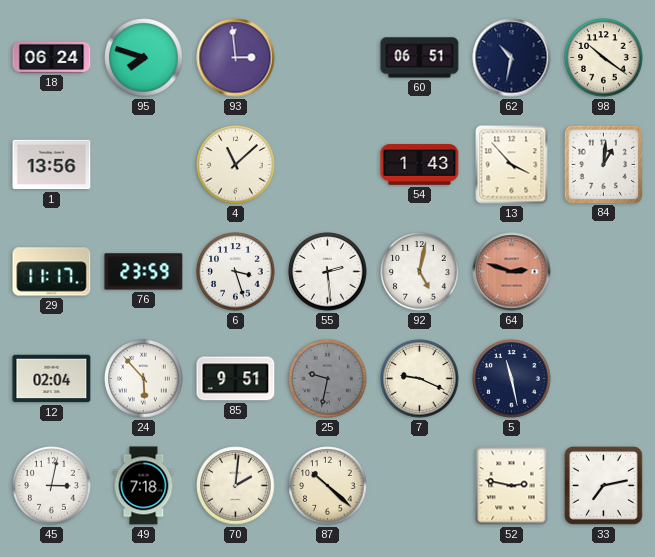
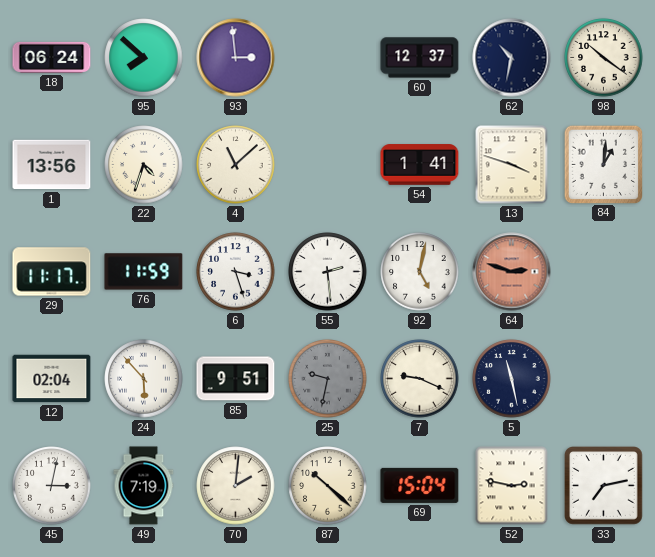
95: 7:48 -> 7:52 (144, 58)
60: 06:51 -> 12:37 (420, 58)
22: none -> 4:33 (144, 165)
54: 1:43 -> 1:41 (420, 165)
13: 3:53 -> 3:48 (512, 165)
76: 23:59 -> 11:59 (144, 272)
49: 7:18 -> 7:19 (144, 486)
69: none -> 15:04 (420, 485)
